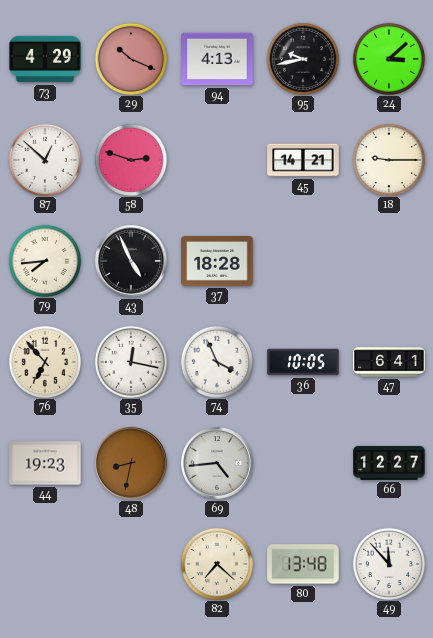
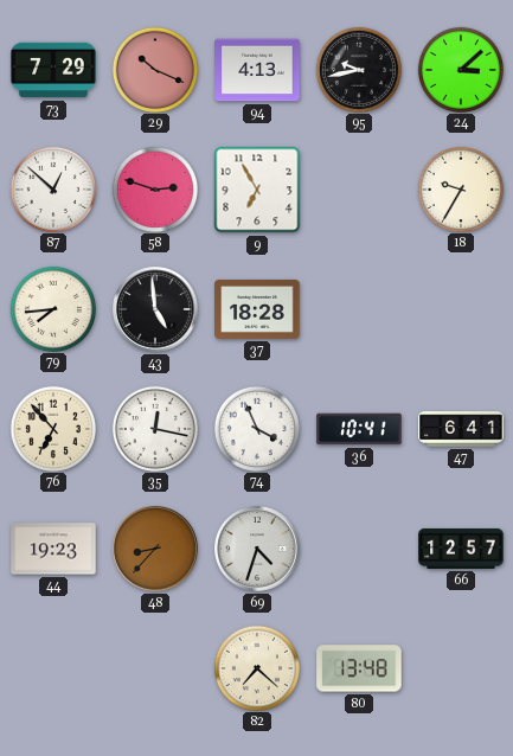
73: 4:29 -> 7:29 (53, 70)
9: none -> 6:55 (257, 190)
45: 14:21 -> none (303, 160)
18: 9:15 -> 9:35 (460, 188)
43: 4:56 -> 4:59 (155, 309)
36: 10:05 -> 10:41 (359, 429)
48: 8:32 -> 8:37 (155, 549)
69: 4:44 -> 4:33 (257, 549)
66: 12:27 -> 12:57 (461, 549)
49: 11:53 -> none (388, 563)
